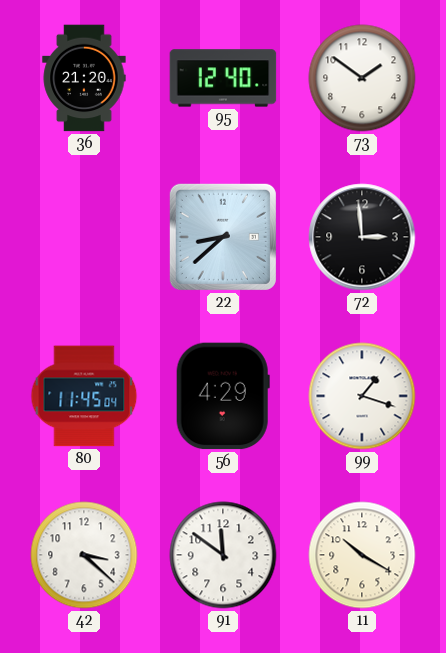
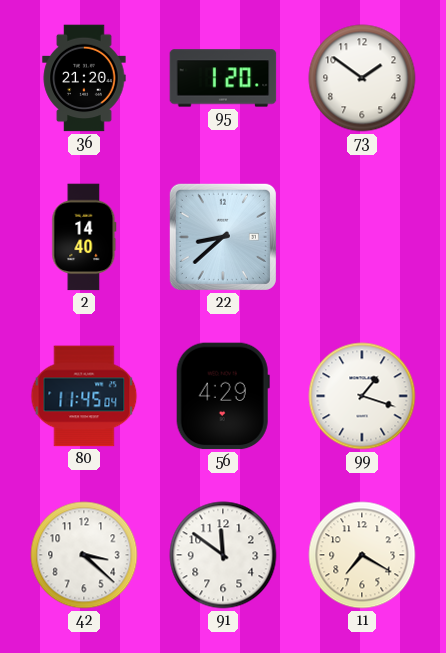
95: 12:40 -> 1:20 (223, 78)
2: none -> 14:40 (84, 237)
72: 2:59 -> none (362, 237)
11: 10:20 -> 7:20 (362, 555)
